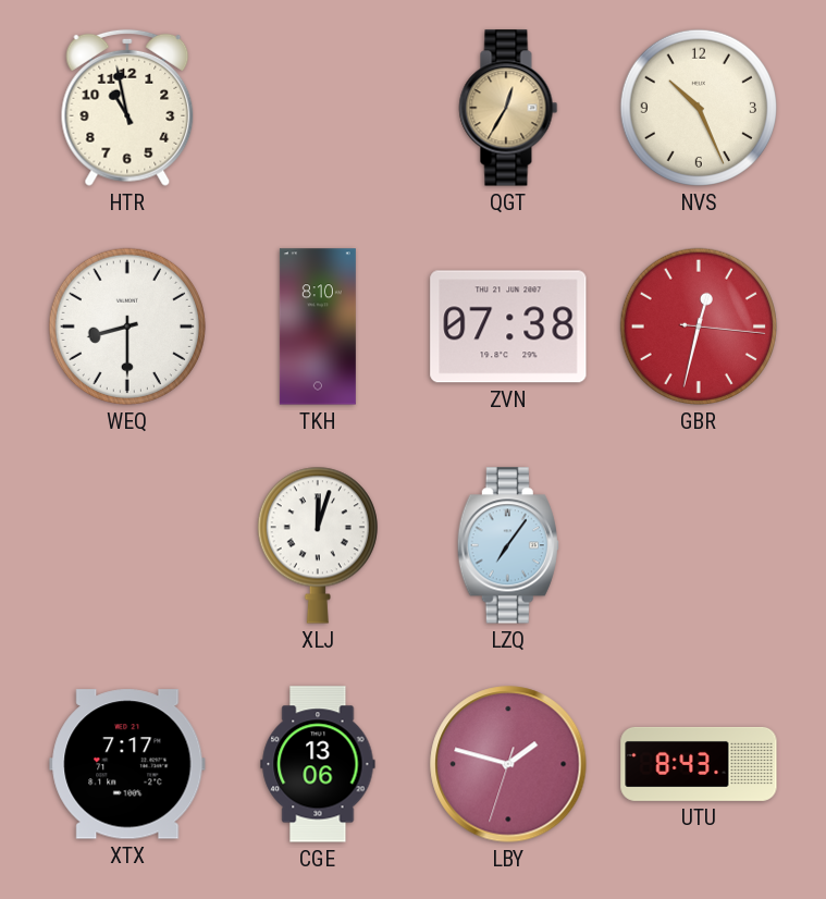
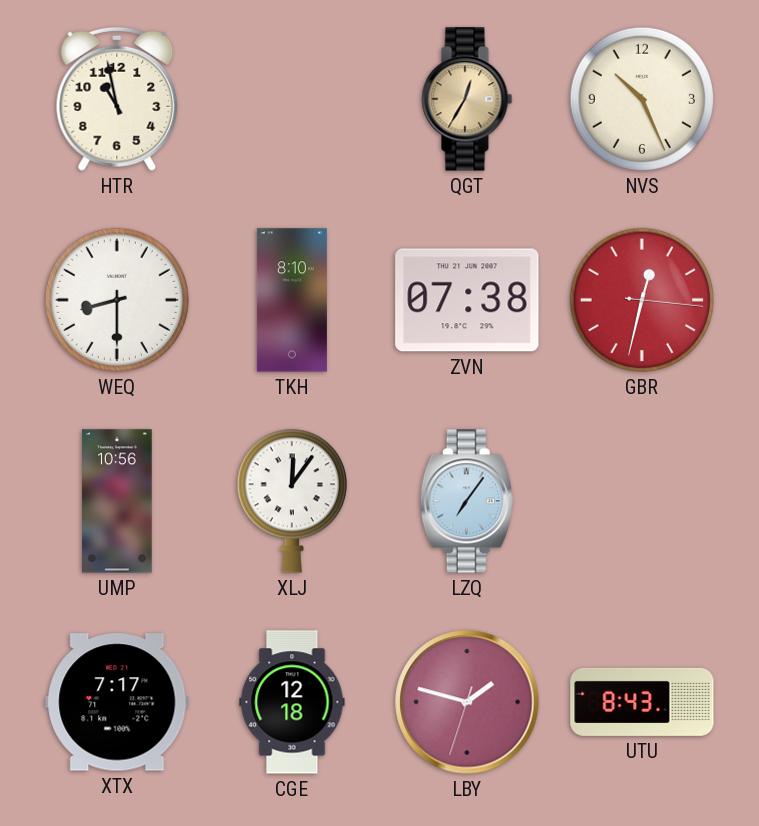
UMP: none -> 10:56 (117, 501)
XLJ: 12:03 -> 12:06 (292, 501)
CGE: 13:06 -> 12:18 (292, 702)
